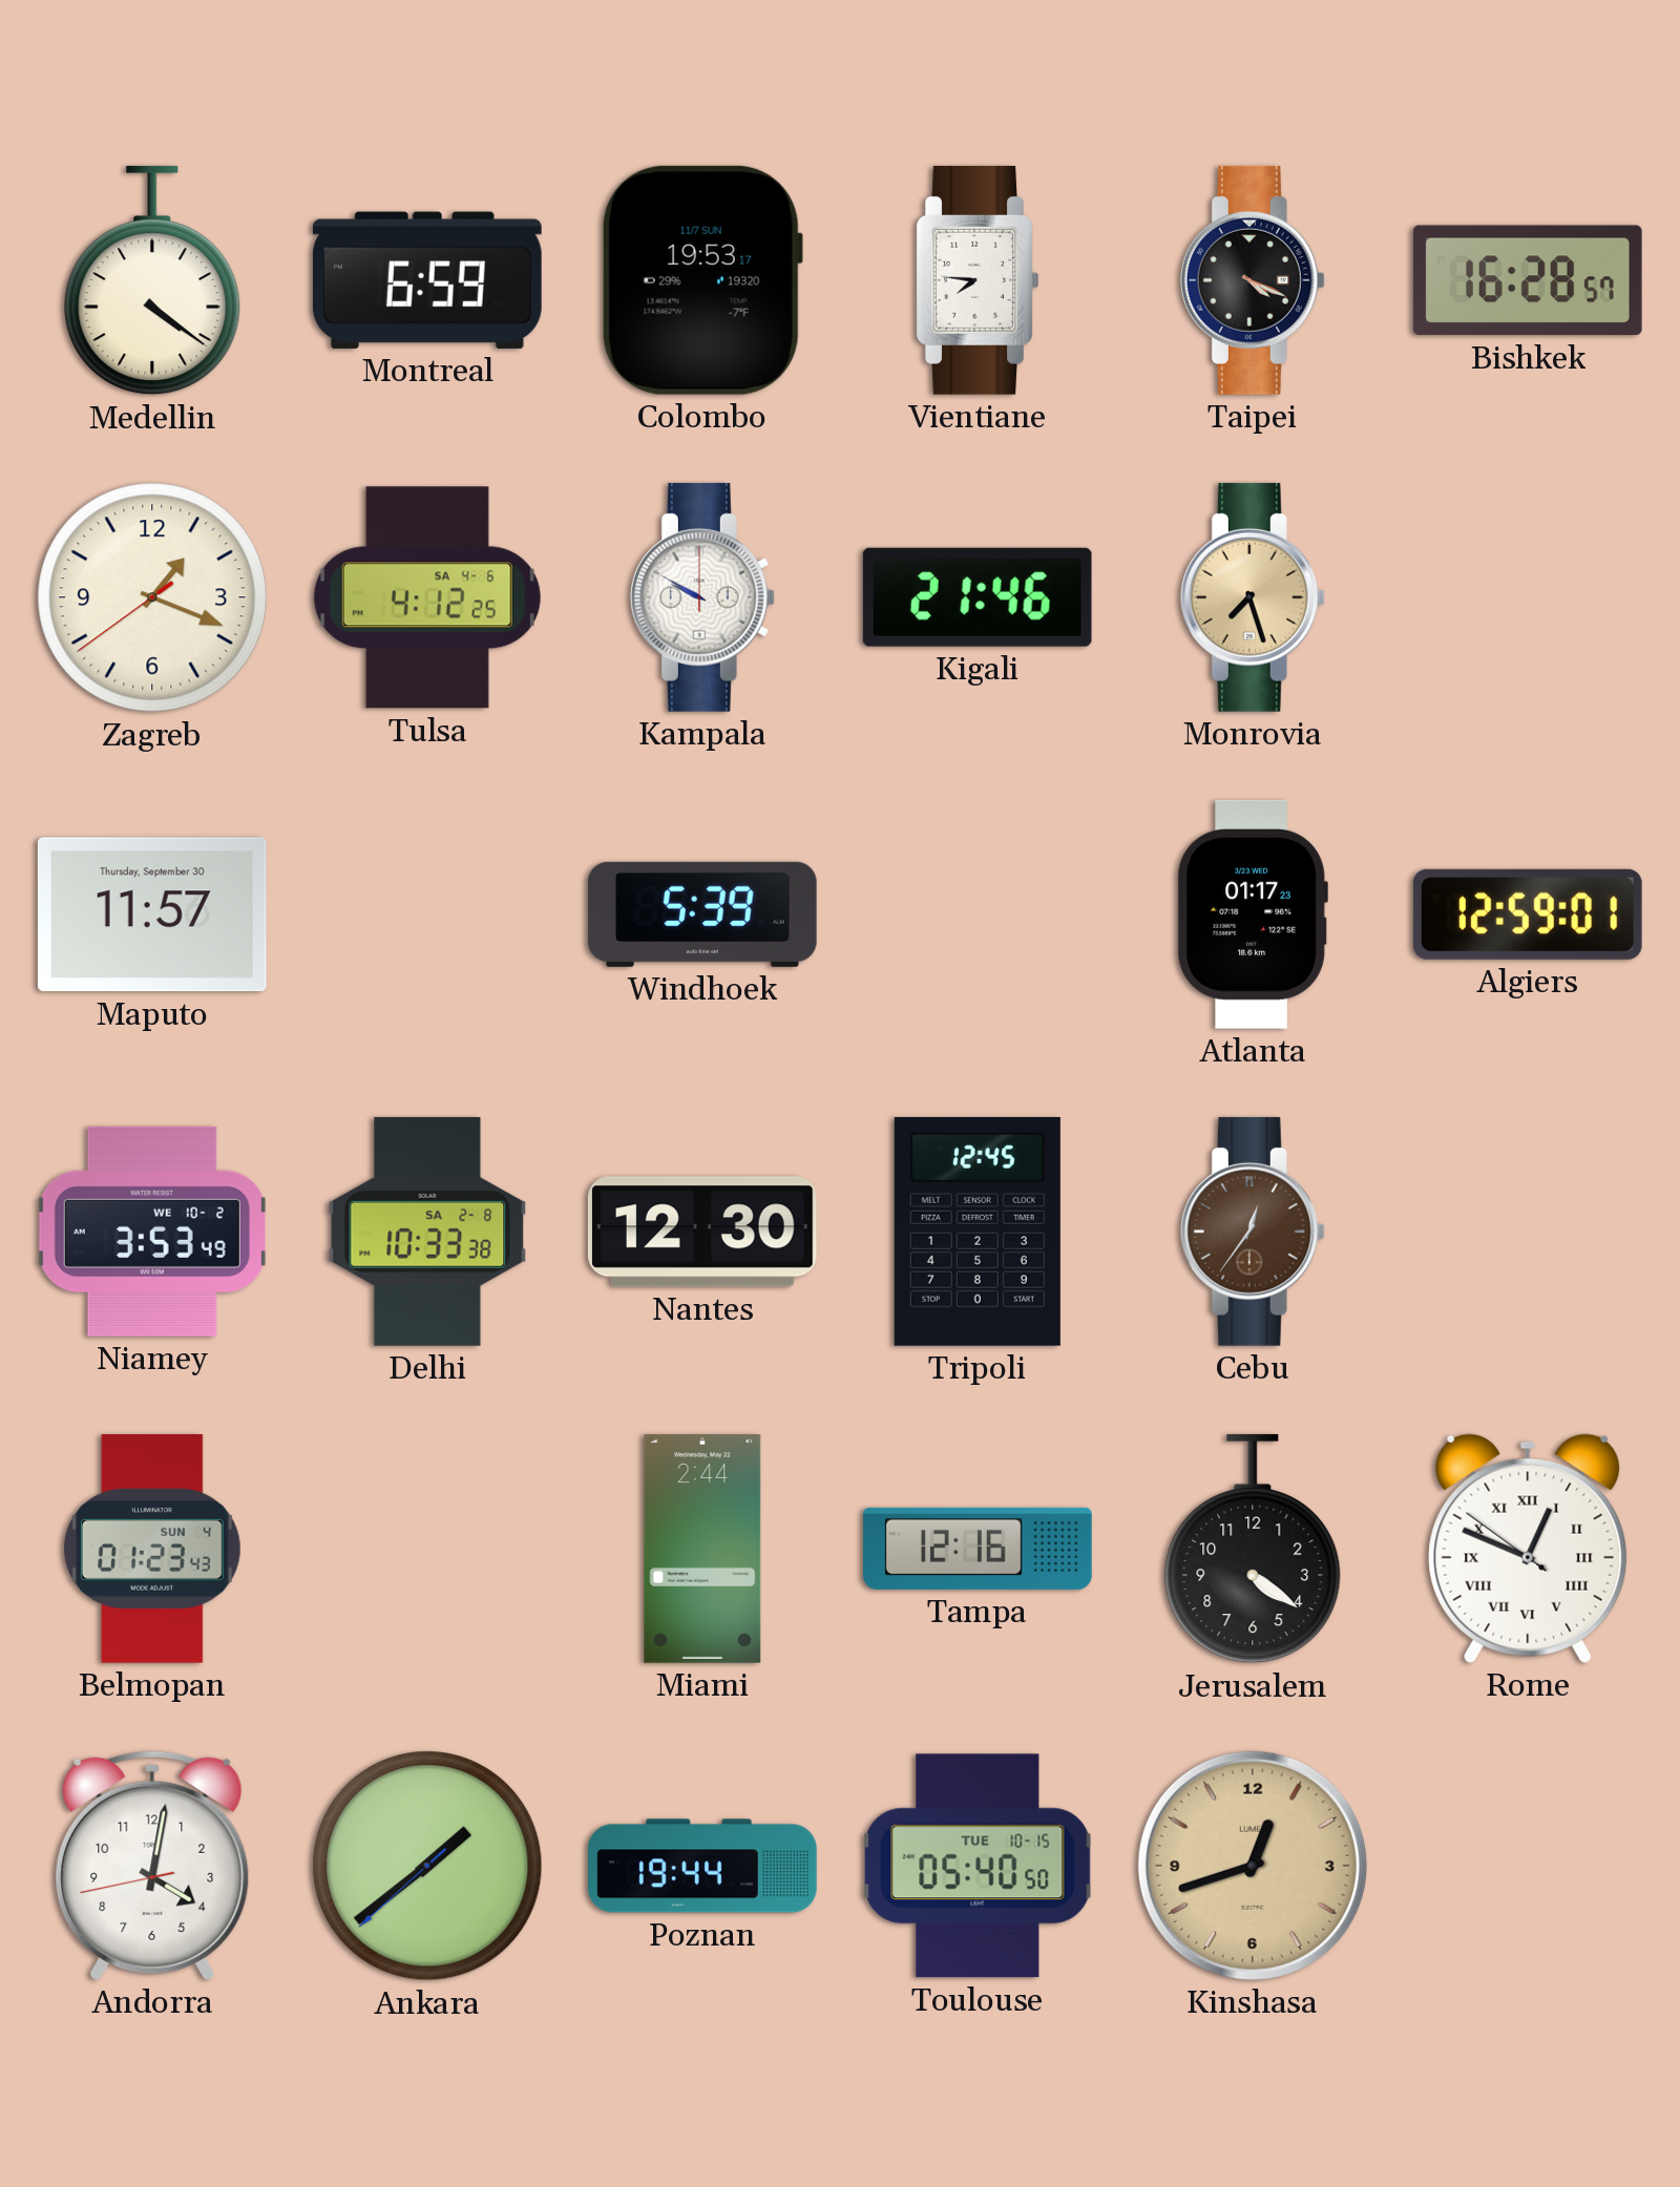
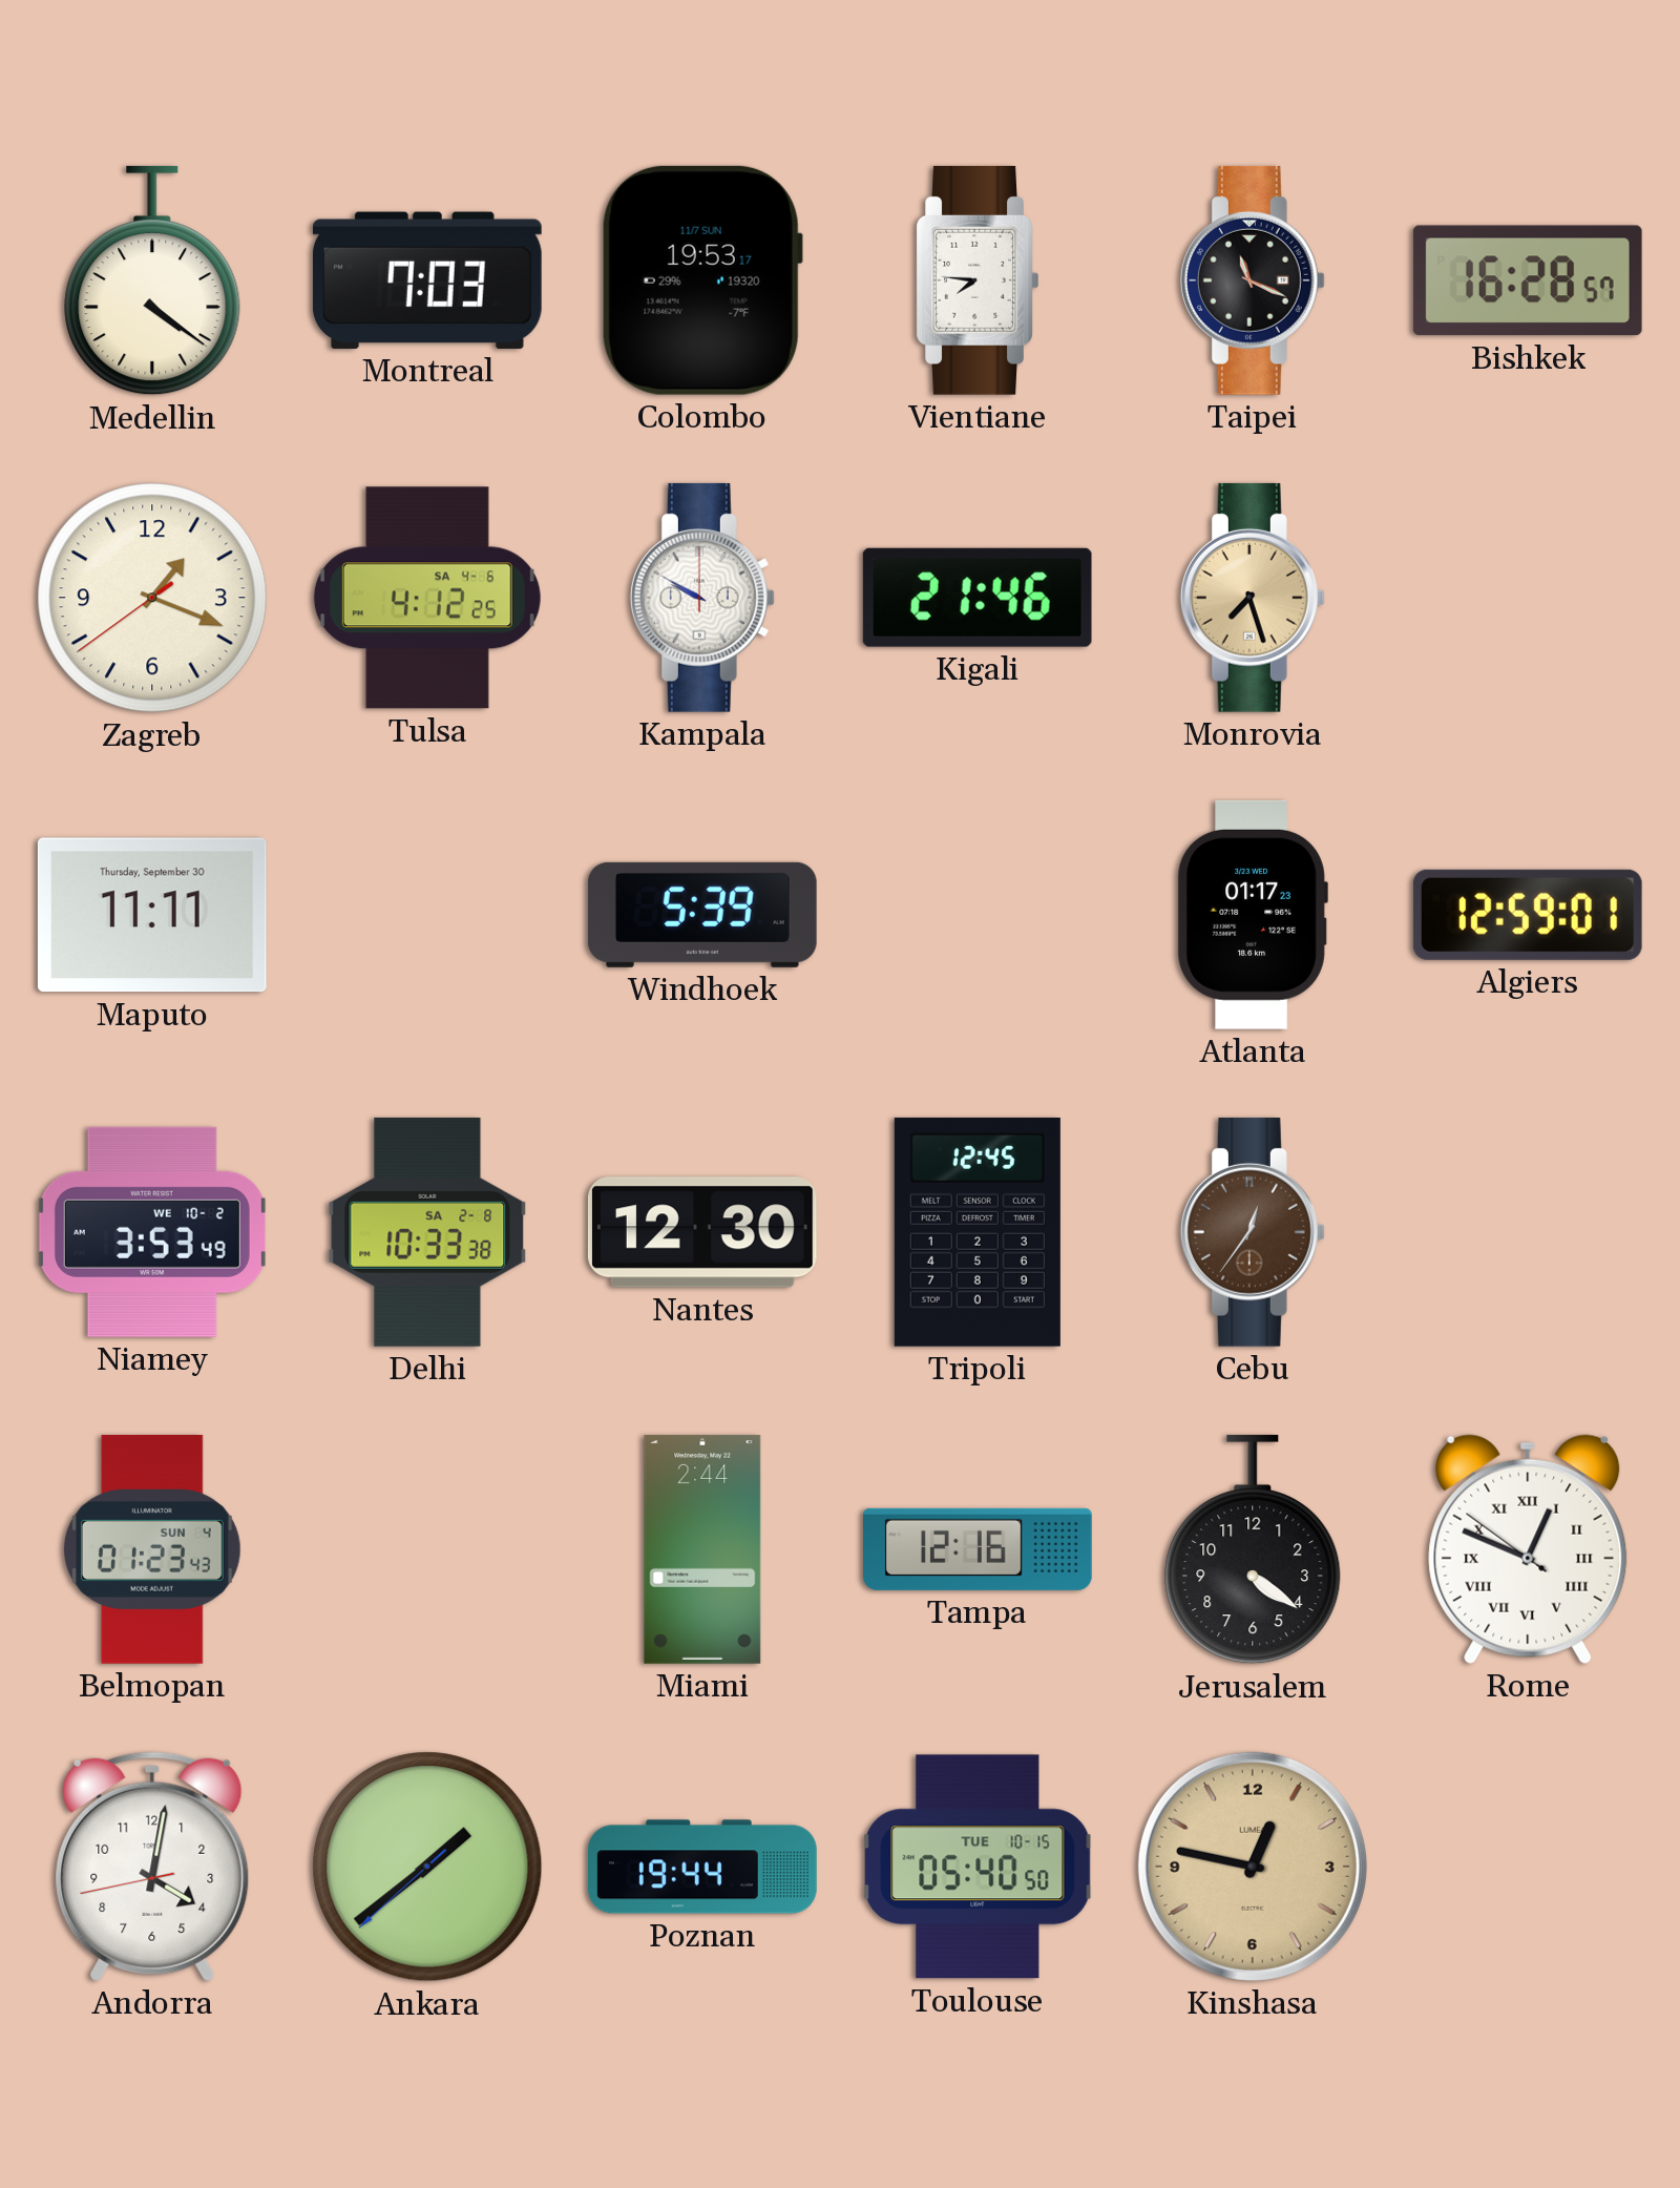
Montreal: 6:59 -> 7:03 (427, 280)
Taipei: 4:19 -> 11:19 (1253, 280)
Maputo: 11:57 -> 11:11 (152, 915)
Kinshasa: 12:42 -> 12:47 (1253, 1867)
